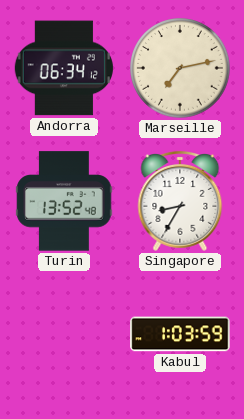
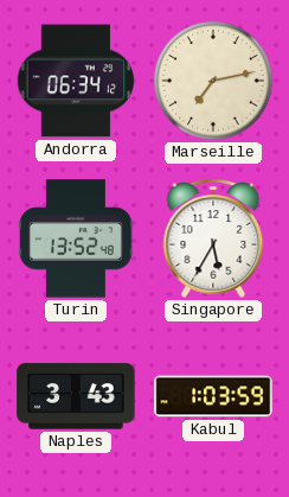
Singapore: 8:35 -> 5:35 (213, 238)
Naples: none -> 3:43 (76, 396)
